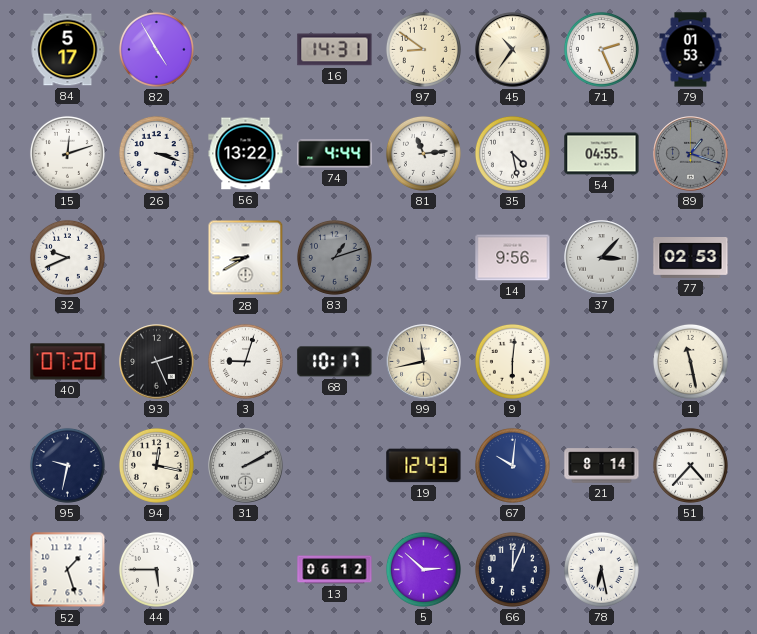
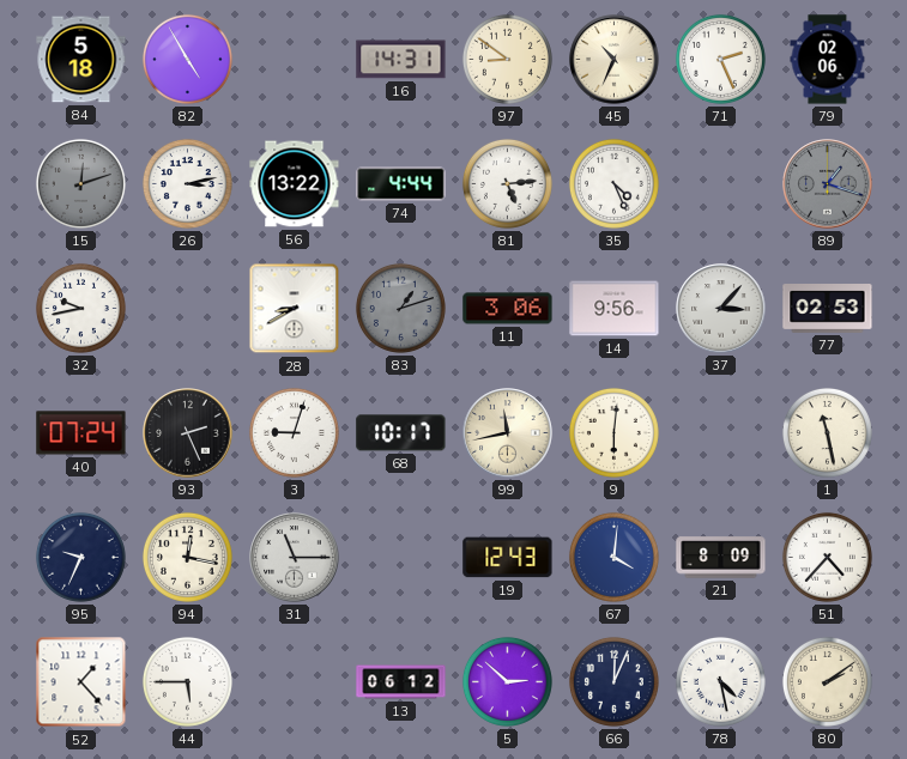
84: 5:17 -> 5:18 (81, 60)
45: 10:36 -> 10:34 (615, 60)
79: 01:53 -> 02:06 (828, 60)
15 dial: white -> grey (80, 183)
26: 3:18 -> 3:13 (187, 183)
81: 11:14 -> 5:14 (507, 183)
35: 4:28 -> 4:26 (613, 183)
54: 04:55 -> none (602, 154)
32: 9:41 -> 9:43 (80, 308)
11: none -> 3:06 (508, 309)
40: 07:20 -> 07:24 (81, 433)
95: 9:32 -> 9:34 (80, 557)
31: 2:10 -> 11:15 (295, 558)
67: 10:01 -> 4:01 (613, 557)
21: 8:14 -> 8:09 (721, 558)
52: 1:27 -> 1:23 (81, 682)
78: 6:28 -> 4:28 (720, 681)
80: none -> 2:09 (827, 681)
